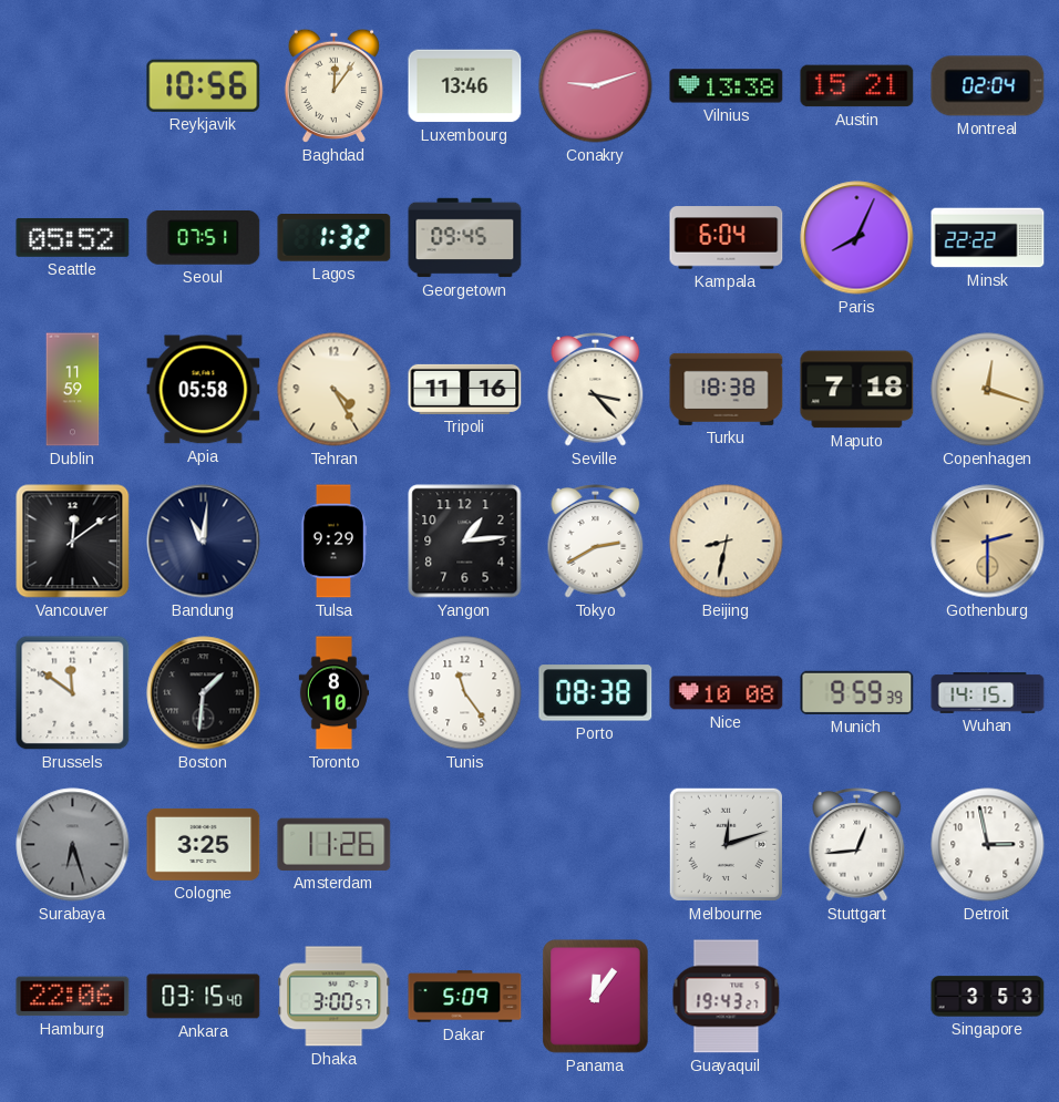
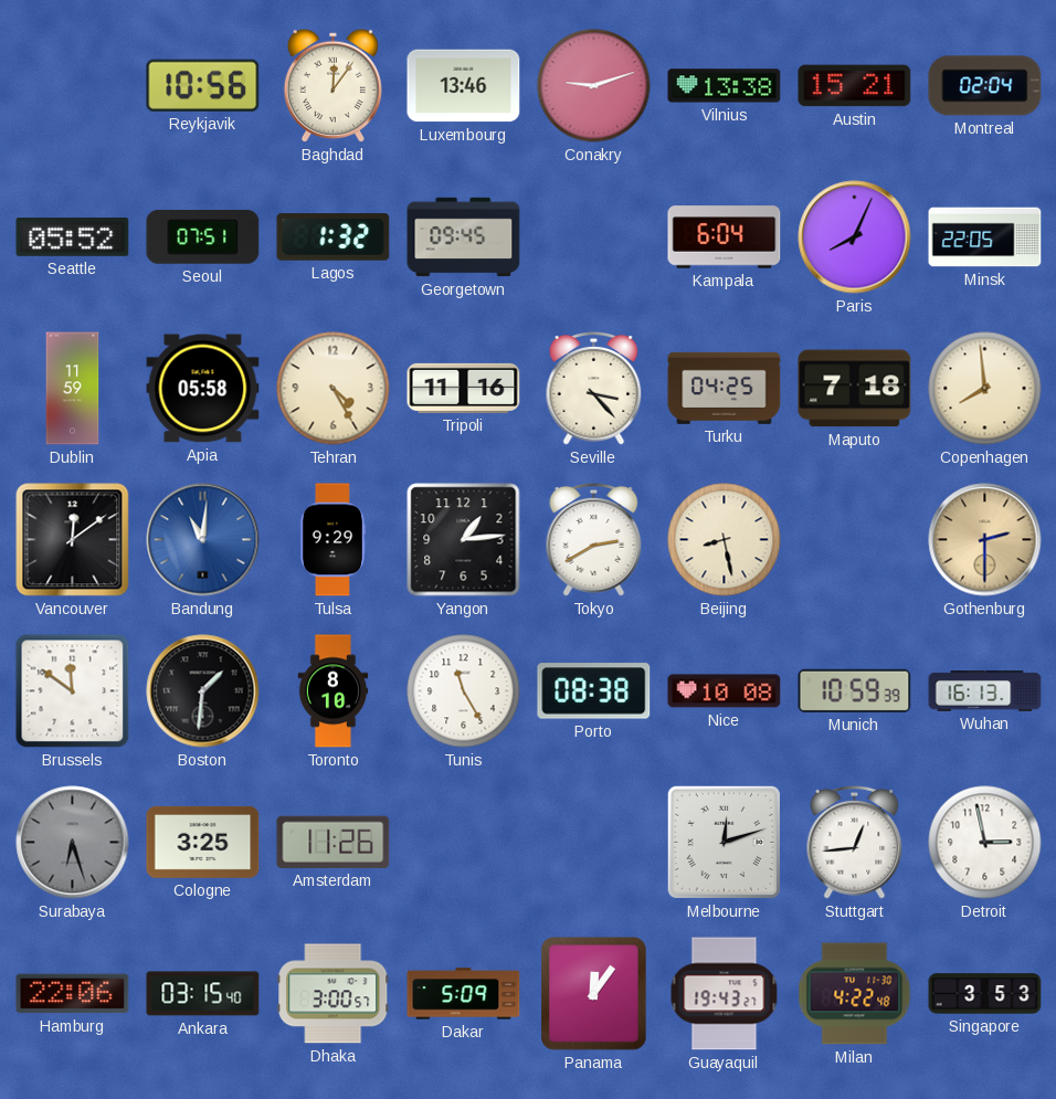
Minsk: 22:22 -> 22:05 (985, 237)
Turku: 18:38 -> 04:25 (725, 388)
Copenhagen: 12:18 -> 7:59 (985, 389)
Bandung dial: navy -> blue (203, 540)
Beijing: 8:32 -> 8:28 (725, 540)
Tunis: 11:24 -> 11:25 (464, 691)
Munich: 9:59 -> 10:59 (855, 690)
Wuhan: 14:15 -> 16:13 (985, 691)
Milan: none -> 4:22 (855, 994)
